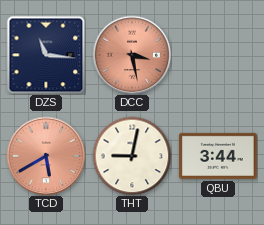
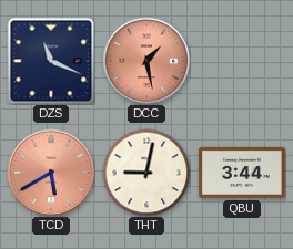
DZS: 11:16 -> 11:19 (51, 61)
DCC: 3:28 -> 1:28 (146, 61)
